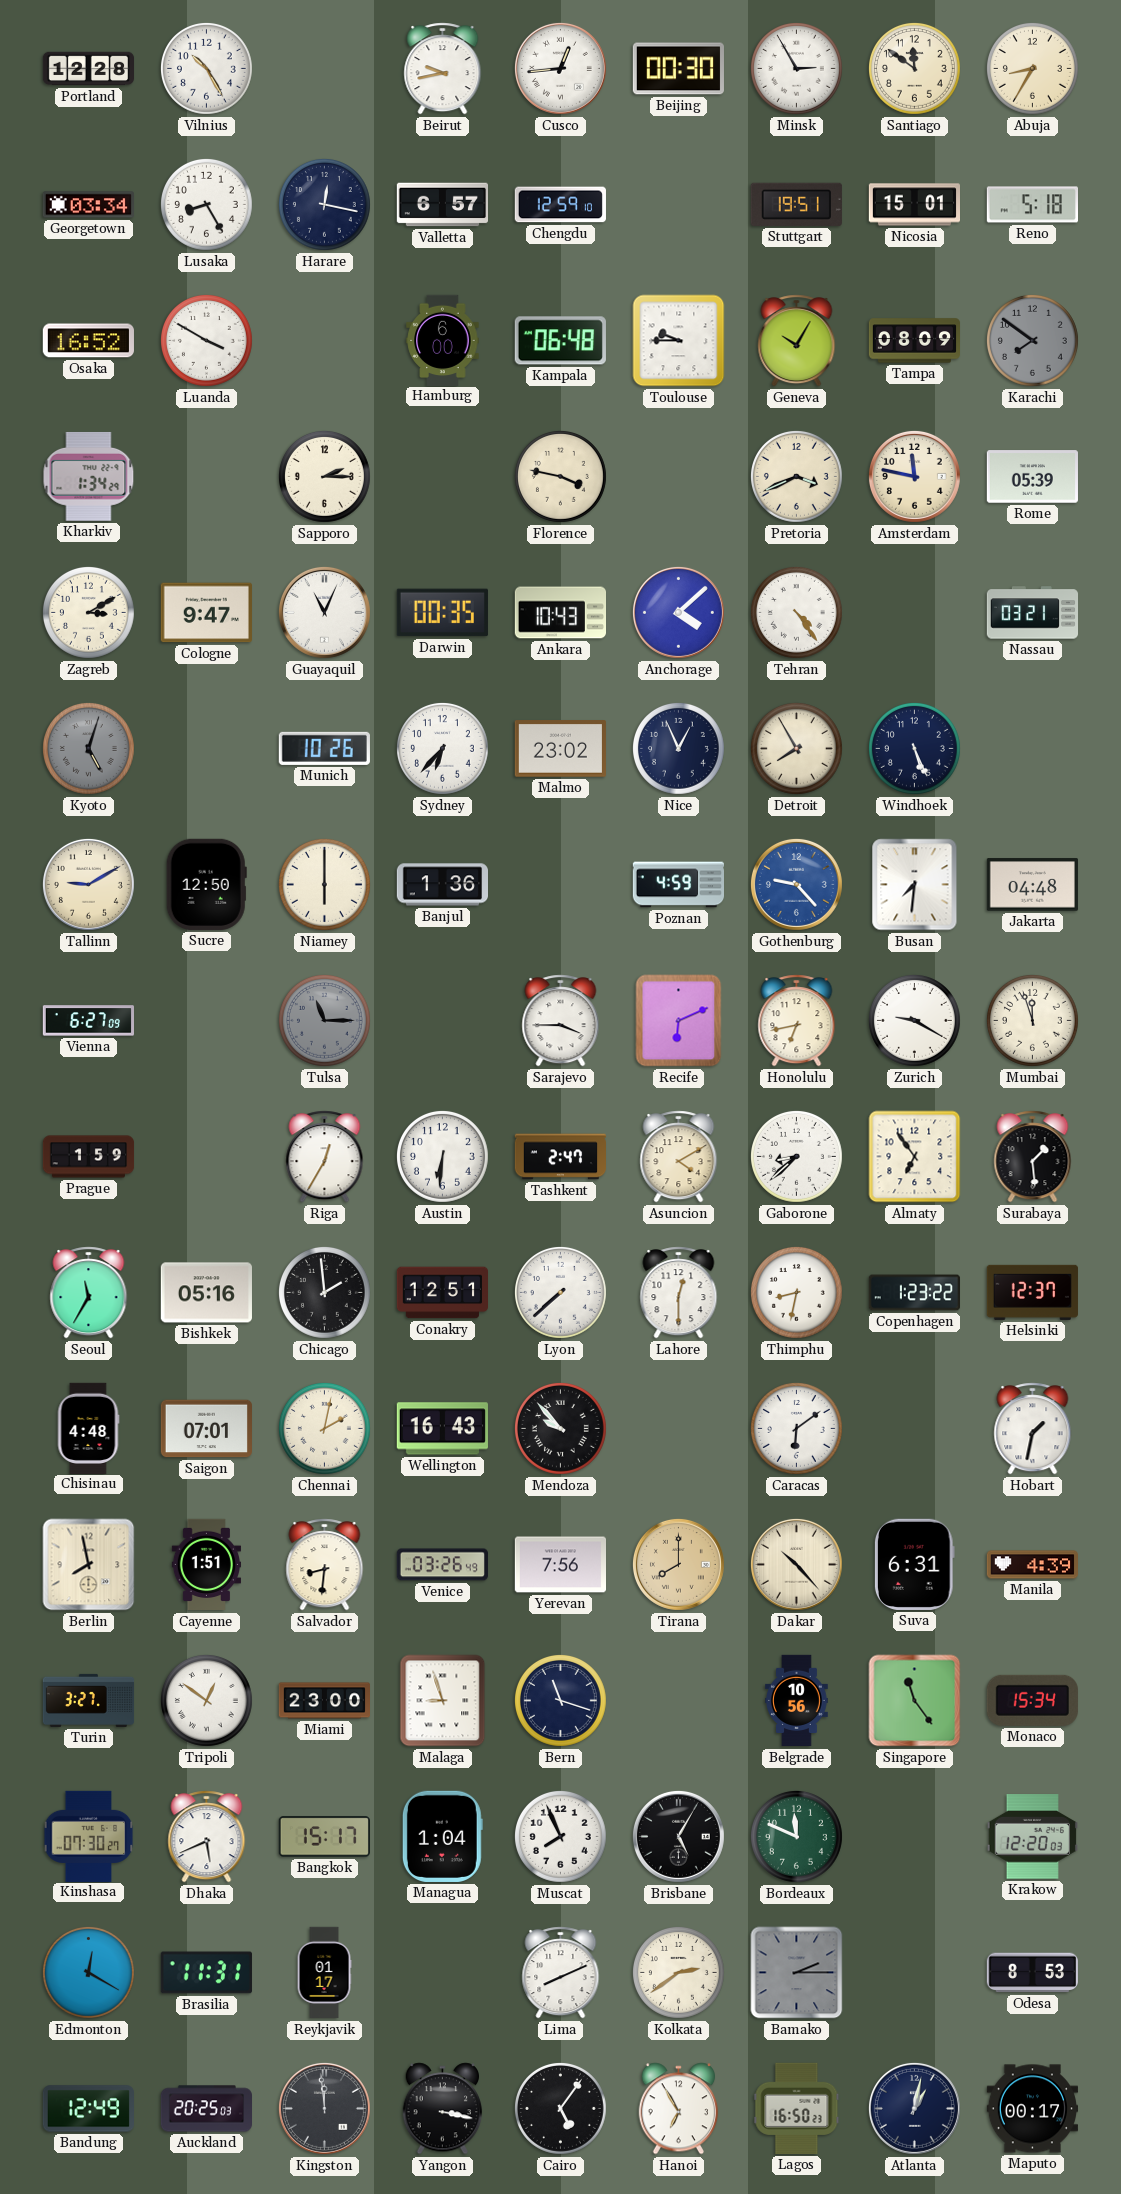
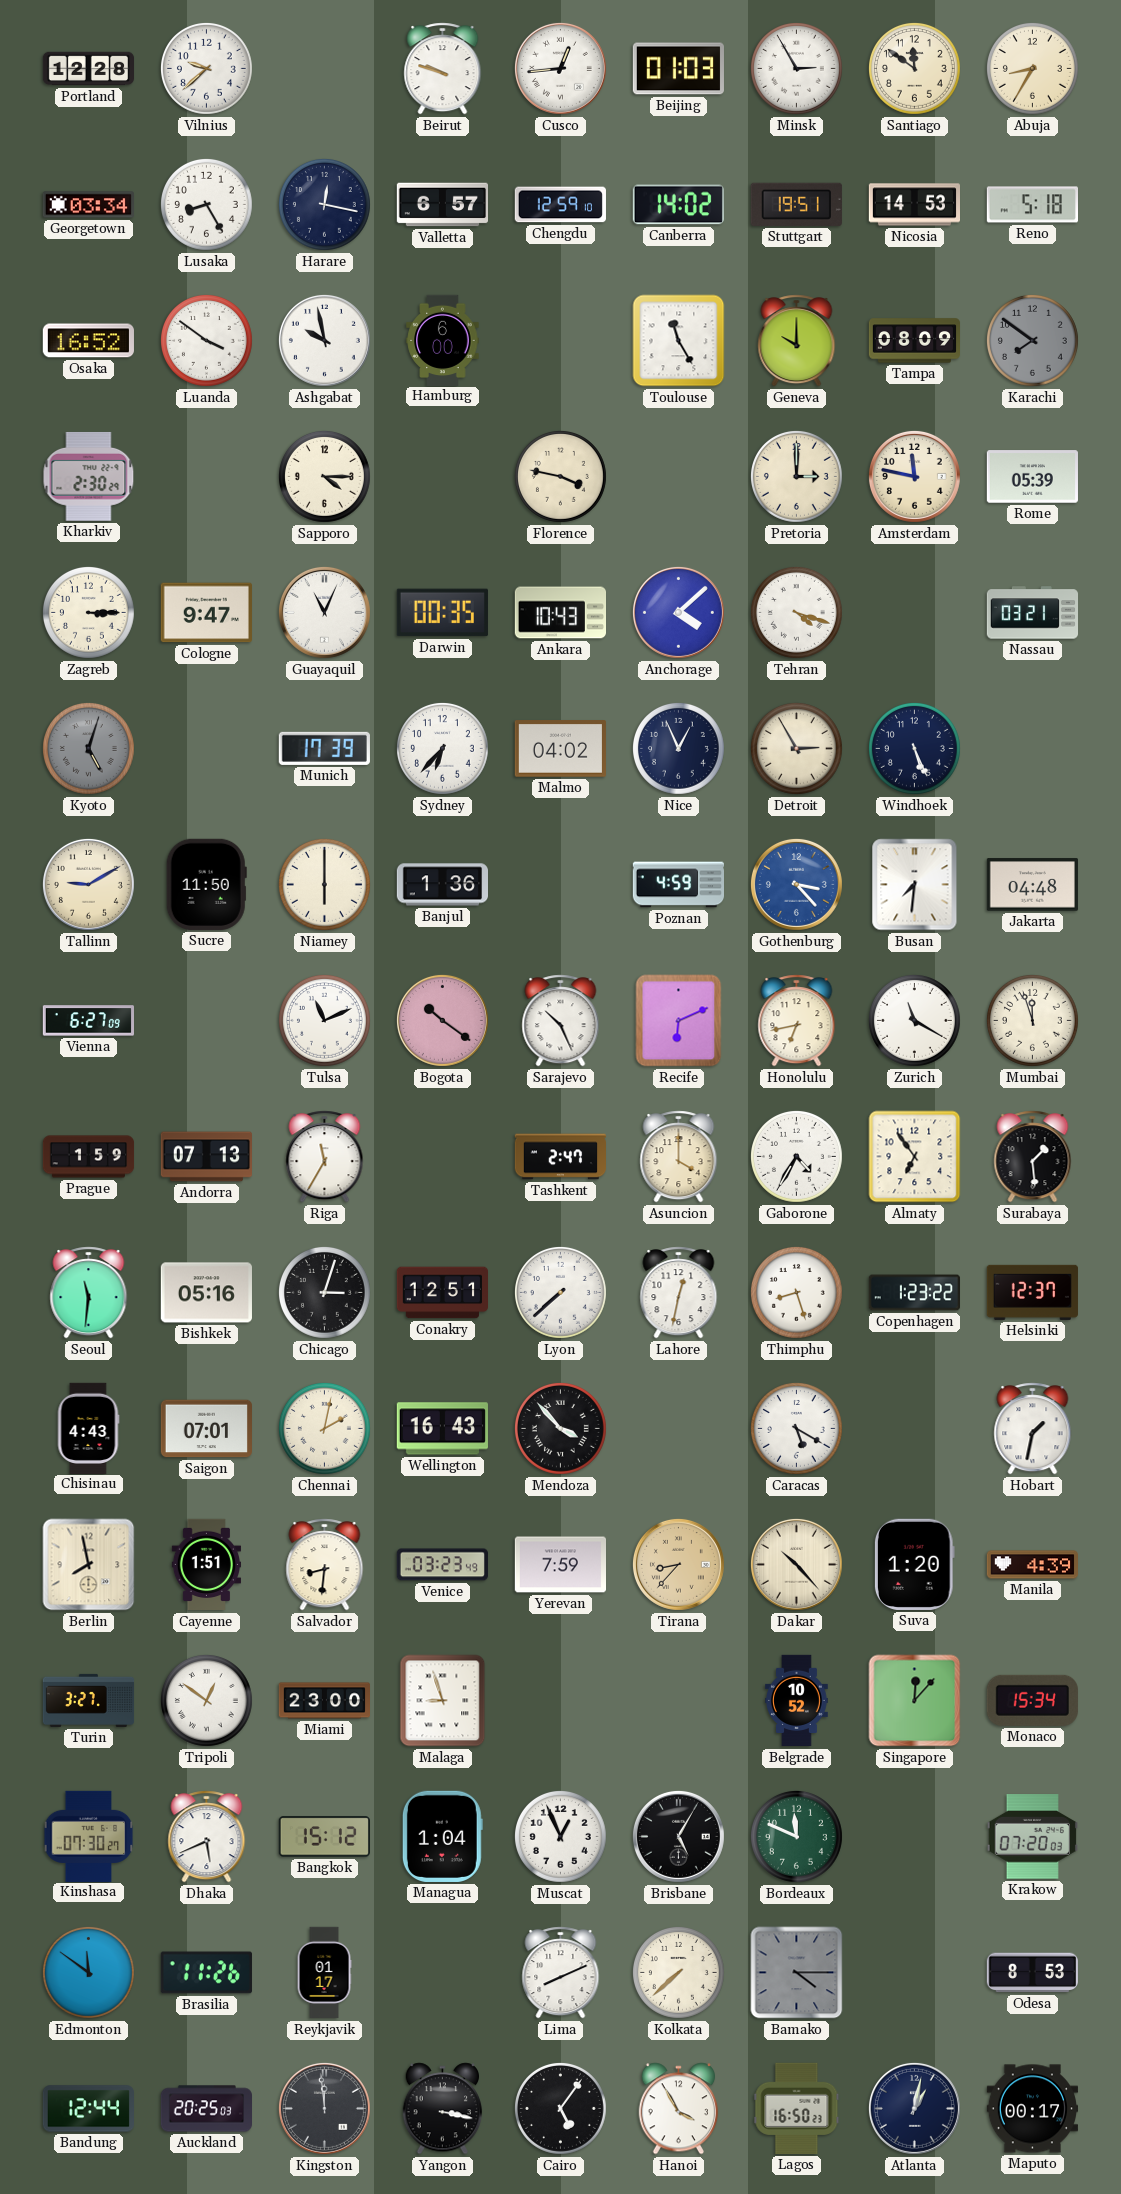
Vilnius: 10:25 -> 9:38 (206, 68)
Beirut: 9:43 -> 9:48 (443, 69)
Beijing: 00:30 -> 01:03 (678, 69)
Canberra: none -> 14:02 (678, 205)
Nicosia: 15:01 -> 14:53 (914, 205)
Luanda: 3:50 -> 3:51 (206, 340)
Ashgabat: none -> 9:58 (324, 340)
Kampala: 06:48 -> none (560, 341)
Toulouse: 9:45 -> 11:25 (679, 341)
Geneva: 10:05 -> 10:00 (797, 341)
Kharkiv: 1:34 -> 2:30 (89, 476)
Sapporo: 2:15 -> 4:15 (324, 476)
Pretoria: 3:41 -> 3:00 (796, 476)
Zagreb: 3:10 -> 3:15 (88, 612)
Tehran: 4:24 -> 4:18 (796, 612)
Munich: 10:26 -> 17:39 (324, 748)
Malmo: 23:02 -> 04:02 (560, 749)
Detroit: 7:55 -> 2:55 (796, 748)
Sucre: 12:50 -> 11:50 (206, 884)
Gothenburg: 9:23 -> 3:23 (796, 884)
Tulsa: 11:15 -> 11:11 (324, 1020)
Tulsa dial: grey -> white (324, 1020)
Bogota: none -> 10:21 (442, 1020)
Sarajevo: 3:45 -> 10:26 (561, 1021)
Zurich: 9:20 -> 11:20 (914, 1020)
Andorra: none -> 07:13 (206, 1157)
Riga: 12:35 -> 11:35 (325, 1157)
Austin: 6:31 -> none (442, 1156)
Asuncion: 4:10 -> 4:00 (679, 1157)
Gaborone: 8:38 -> 4:35 (796, 1156)
Seoul: 11:35 -> 11:31 (89, 1293)
Chicago: 1:59 -> 3:03 (324, 1292)
Lahore: 12:30 -> 12:32 (679, 1293)
Thimphu: 8:32 -> 8:27 (796, 1292)
Chisinau: 4:48 -> 4:43 (88, 1428)
Mendoza: 9:53 -> 3:53 (560, 1428)
Caracas: 6:09 -> 5:20 (796, 1428)
Venice: 03:26 -> 03:23 (442, 1565)
Yerevan: 7:56 -> 7:59 (560, 1565)
Tirana: 8:00 -> 8:37 (678, 1564)
Suva: 6:31 -> 1:20 (914, 1564)
Bern: 11:18 -> none (560, 1700)
Belgrade: 10:56 -> 10:52 (797, 1701)
Singapore: 11:24 -> 12:07 (915, 1701)
Bangkok: 15:17 -> 15:12 (324, 1837)
Muscat: 7:56 -> 12:56 (560, 1836)
Krakow: 12:20 -> 07:20 (1032, 1837)
Edmonton: 12:20 -> 11:51 (88, 1972)
Brasilia: 11:31 -> 11:26 (206, 1973)
Kolkata: 2:39 -> 7:38 (678, 1972)
Bamako: 2:15 -> 4:15 (797, 1973)
Bandung: 12:49 -> 12:44 (88, 2109)
Hanoi: 6:55 -> 3:55 (679, 2109)
